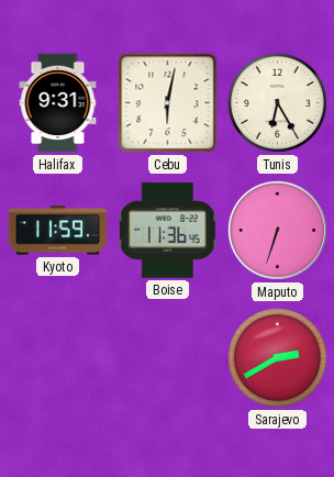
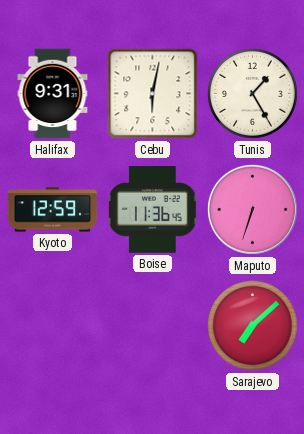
Tunis: 6:25 -> 1:25 (252, 93)
Kyoto: 11:59 -> 12:59 (53, 210)
Sarajevo: 2:40 -> 7:08 (252, 325)
